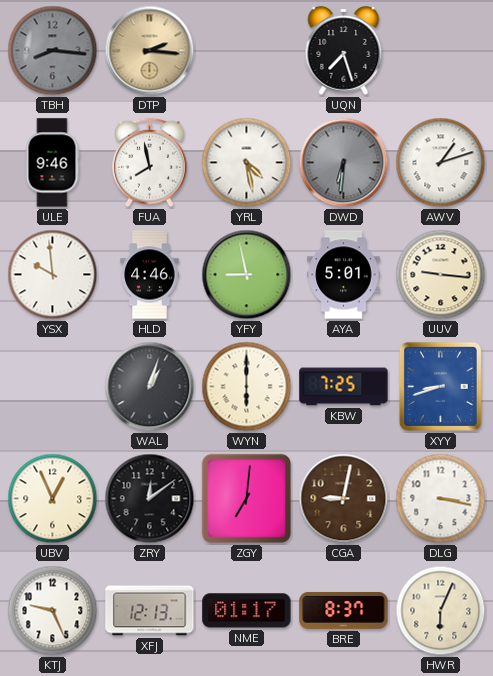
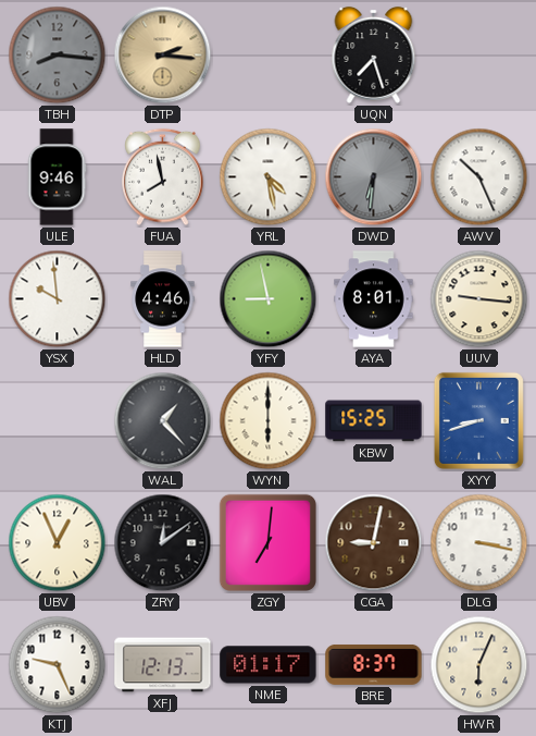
AWV: 1:12 -> 10:26 (479, 177)
AYA: 5:01 -> 8:01 (374, 299)
WAL: 1:03 -> 1:23 (163, 421)
KBW: 7:25 -> 15:25 (374, 421)
